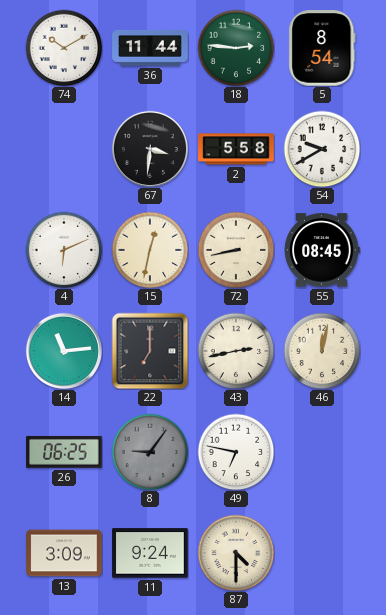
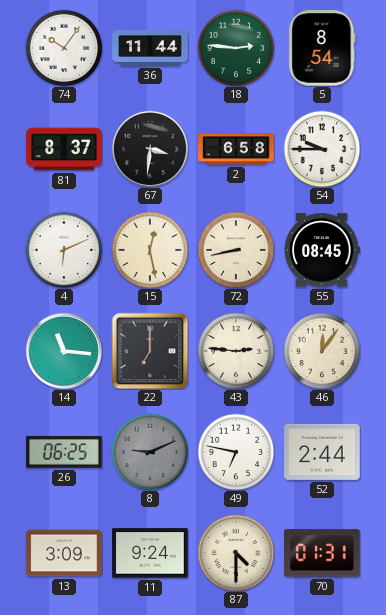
74: 10:10 -> 10:06 (64, 48)
81: none -> 8:37 (64, 149)
2: 5:58 -> 6:58 (236, 149)
54: 9:40 -> 9:45 (322, 149)
15: 12:32 -> 12:28 (150, 250)
14: 11:14 -> 11:16 (64, 351)
43: 2:43 -> 2:46 (236, 351)
46: 12:02 -> 12:06 (322, 351)
8: 9:06 -> 9:11 (150, 452)
52: none -> 2:44 (322, 452)
70: none -> 01:31 (322, 553)
